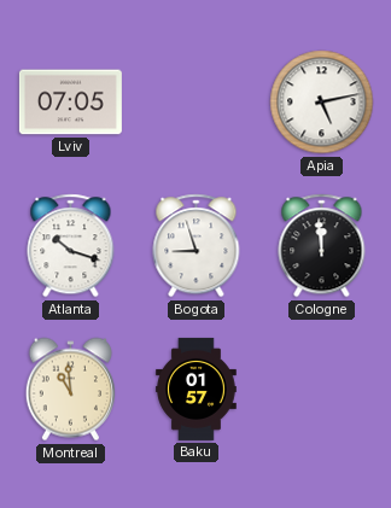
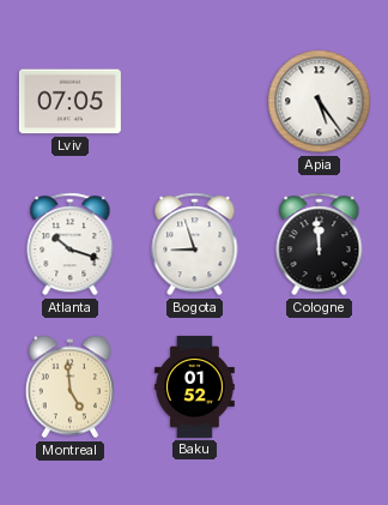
Apia: 5:13 -> 5:24 (320, 102)
Montreal: 10:59 -> 4:59 (69, 387)
Baku: 01:57 -> 01:52 (195, 386)
